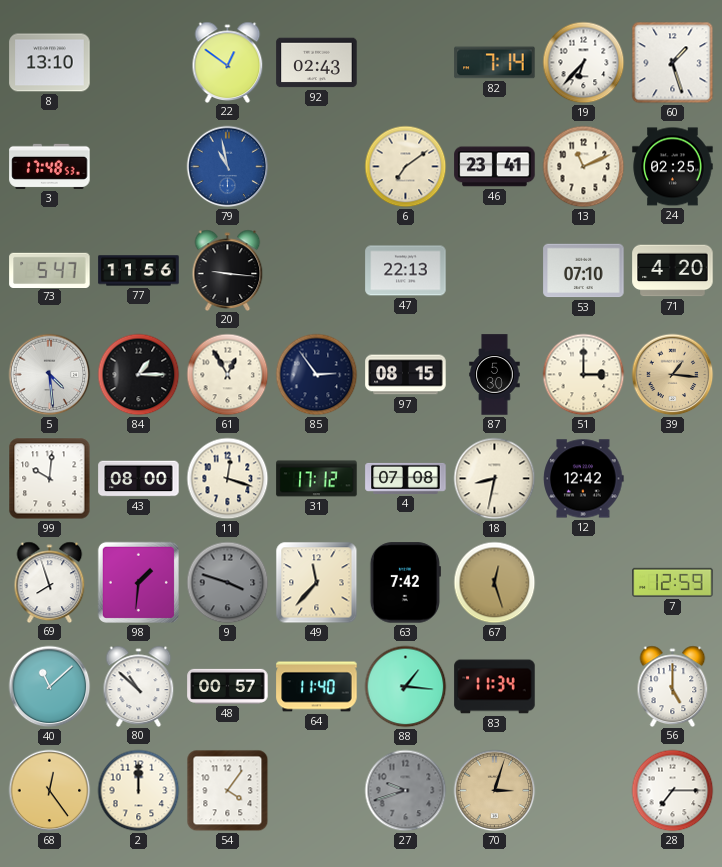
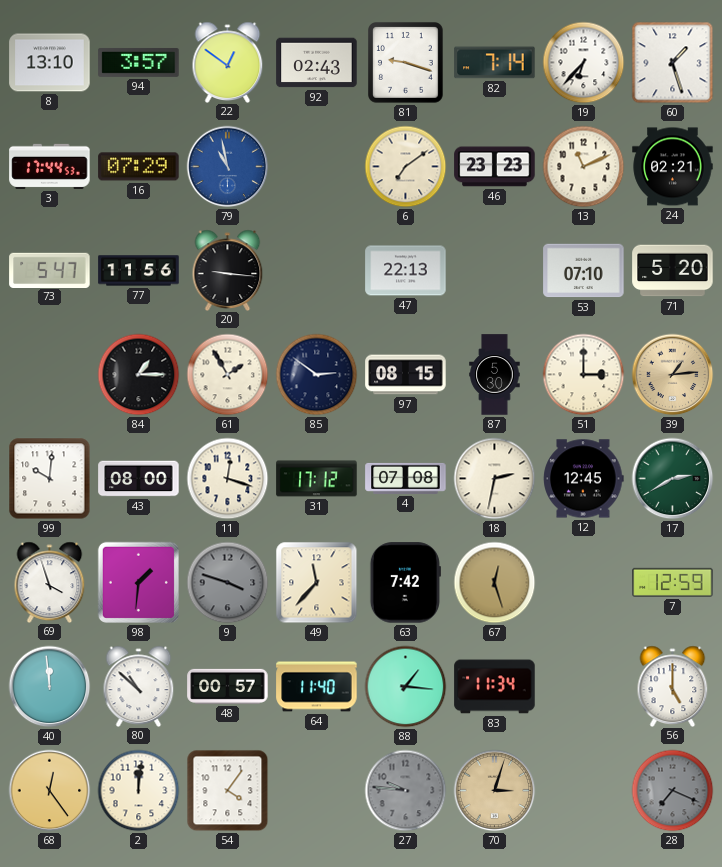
94: none -> 3:57 (139, 62)
81: none -> 9:18 (406, 63)
3: 17:48 -> 17:44 (50, 166)
16: none -> 07:29 (139, 167)
46: 23:41 -> 23:23 (495, 167)
24: 02:25 -> 02:21 (673, 167)
71: 4:20 -> 5:20 (673, 271)
5: 4:29 -> none (50, 375)
61: 12:55 -> 1:55 (228, 375)
85: 2:54 -> 2:51 (317, 375)
39: 1:16 -> 1:14 (673, 375)
18: 8:32 -> 2:32 (495, 479)
12: 12:42 -> 12:45 (584, 479)
17: none -> 2:40 (673, 479)
69: 7:57 -> 3:57 (50, 582)
40: 11:08 -> 11:59 (50, 687)
2: 12:00 -> 12:01 (139, 791)
27: 9:42 -> 9:46 (406, 791)
28: 7:15 -> 7:19 (673, 791)
28 dial: white -> grey (673, 791)
